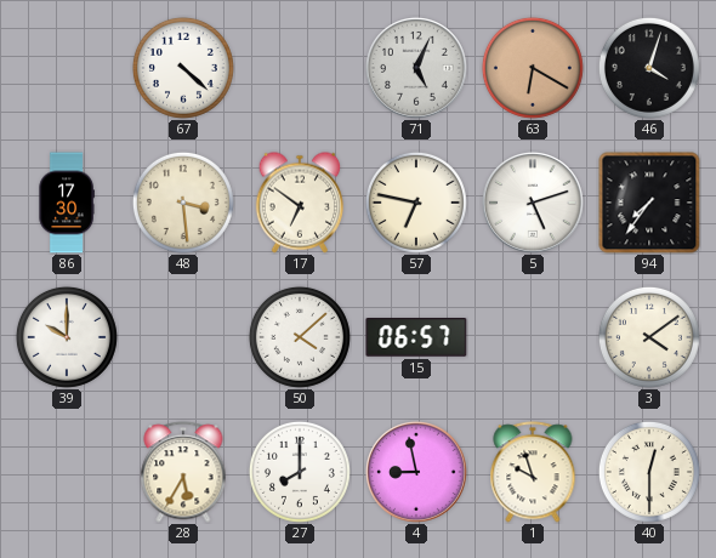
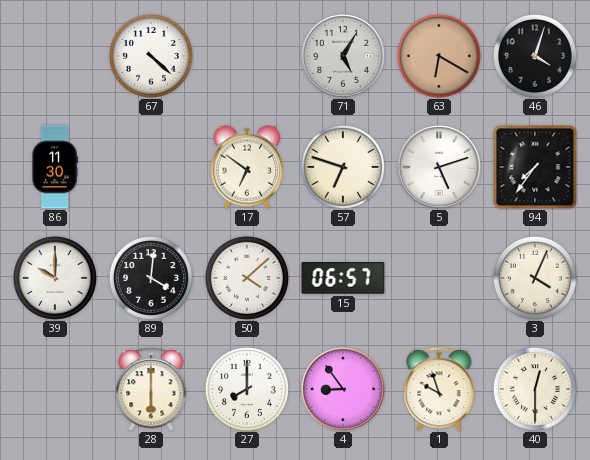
71: 5:04 -> 5:05 (344, 57)
86: 17:30 -> 11:30 (55, 167)
48: 3:29 -> none (183, 203)
57: 6:47 -> 6:48 (343, 167)
89: none -> 4:01 (151, 278)
3: 4:09 -> 4:04 (535, 278)
28: 5:35 -> 6:00 (151, 389)
4: 8:58 -> 8:54 (344, 390)
